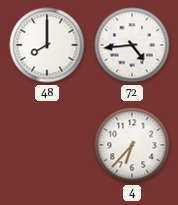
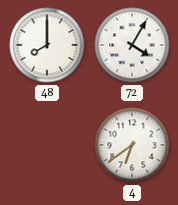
72: 4:44 -> 4:05 (132, 45)
4: 6:37 -> 6:39 (132, 145)
